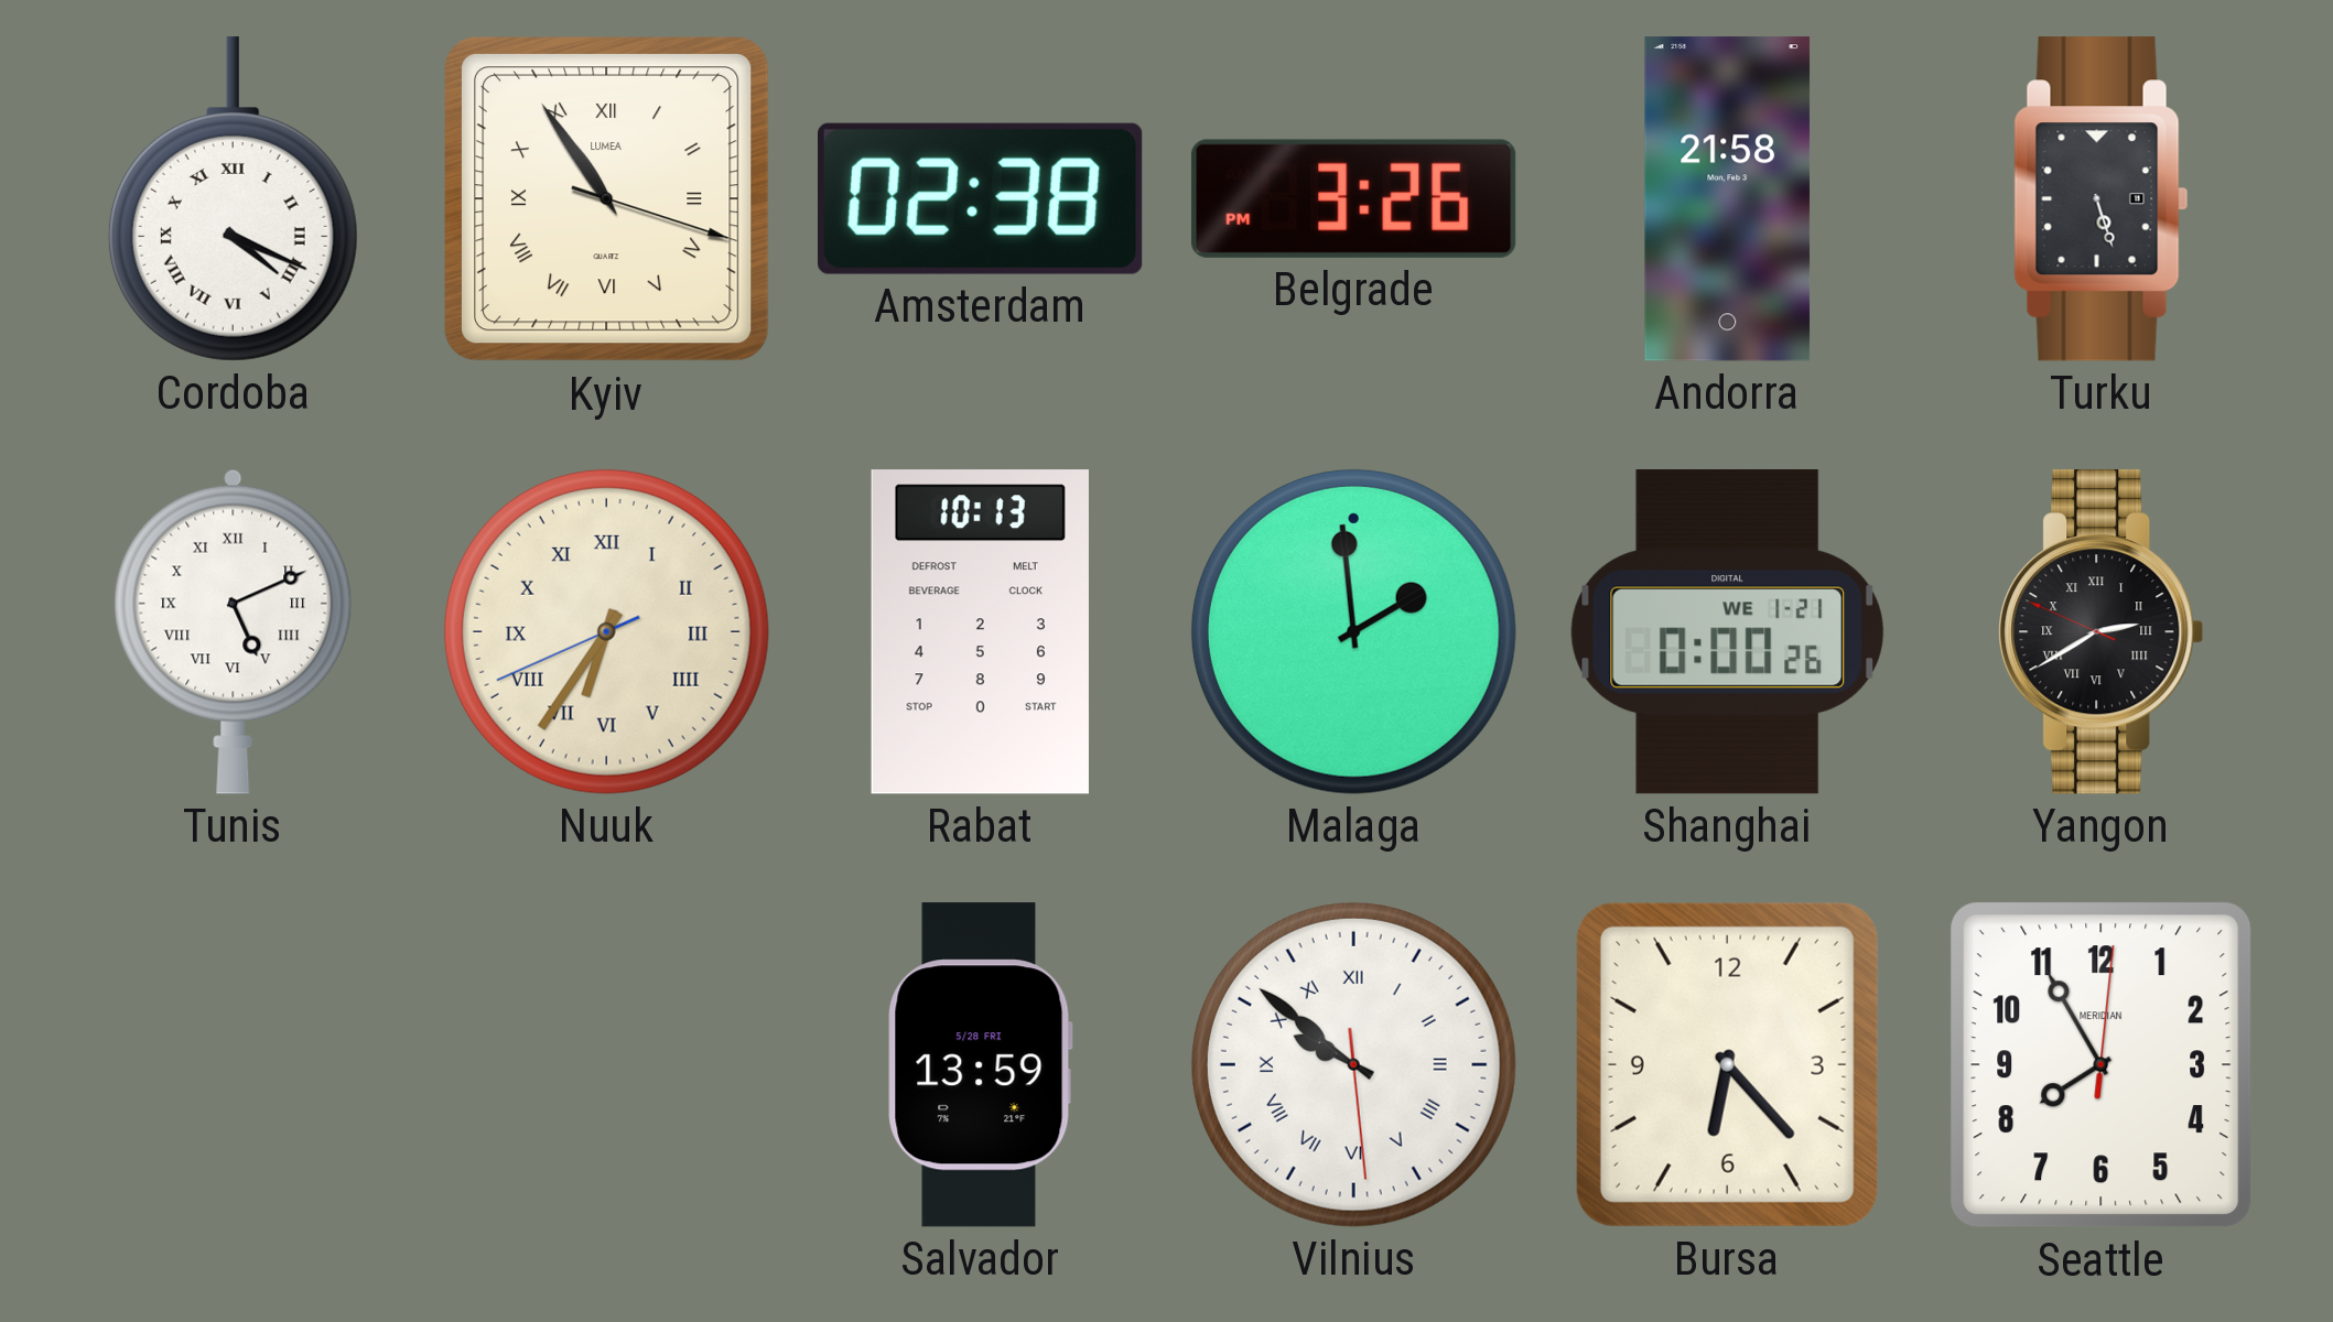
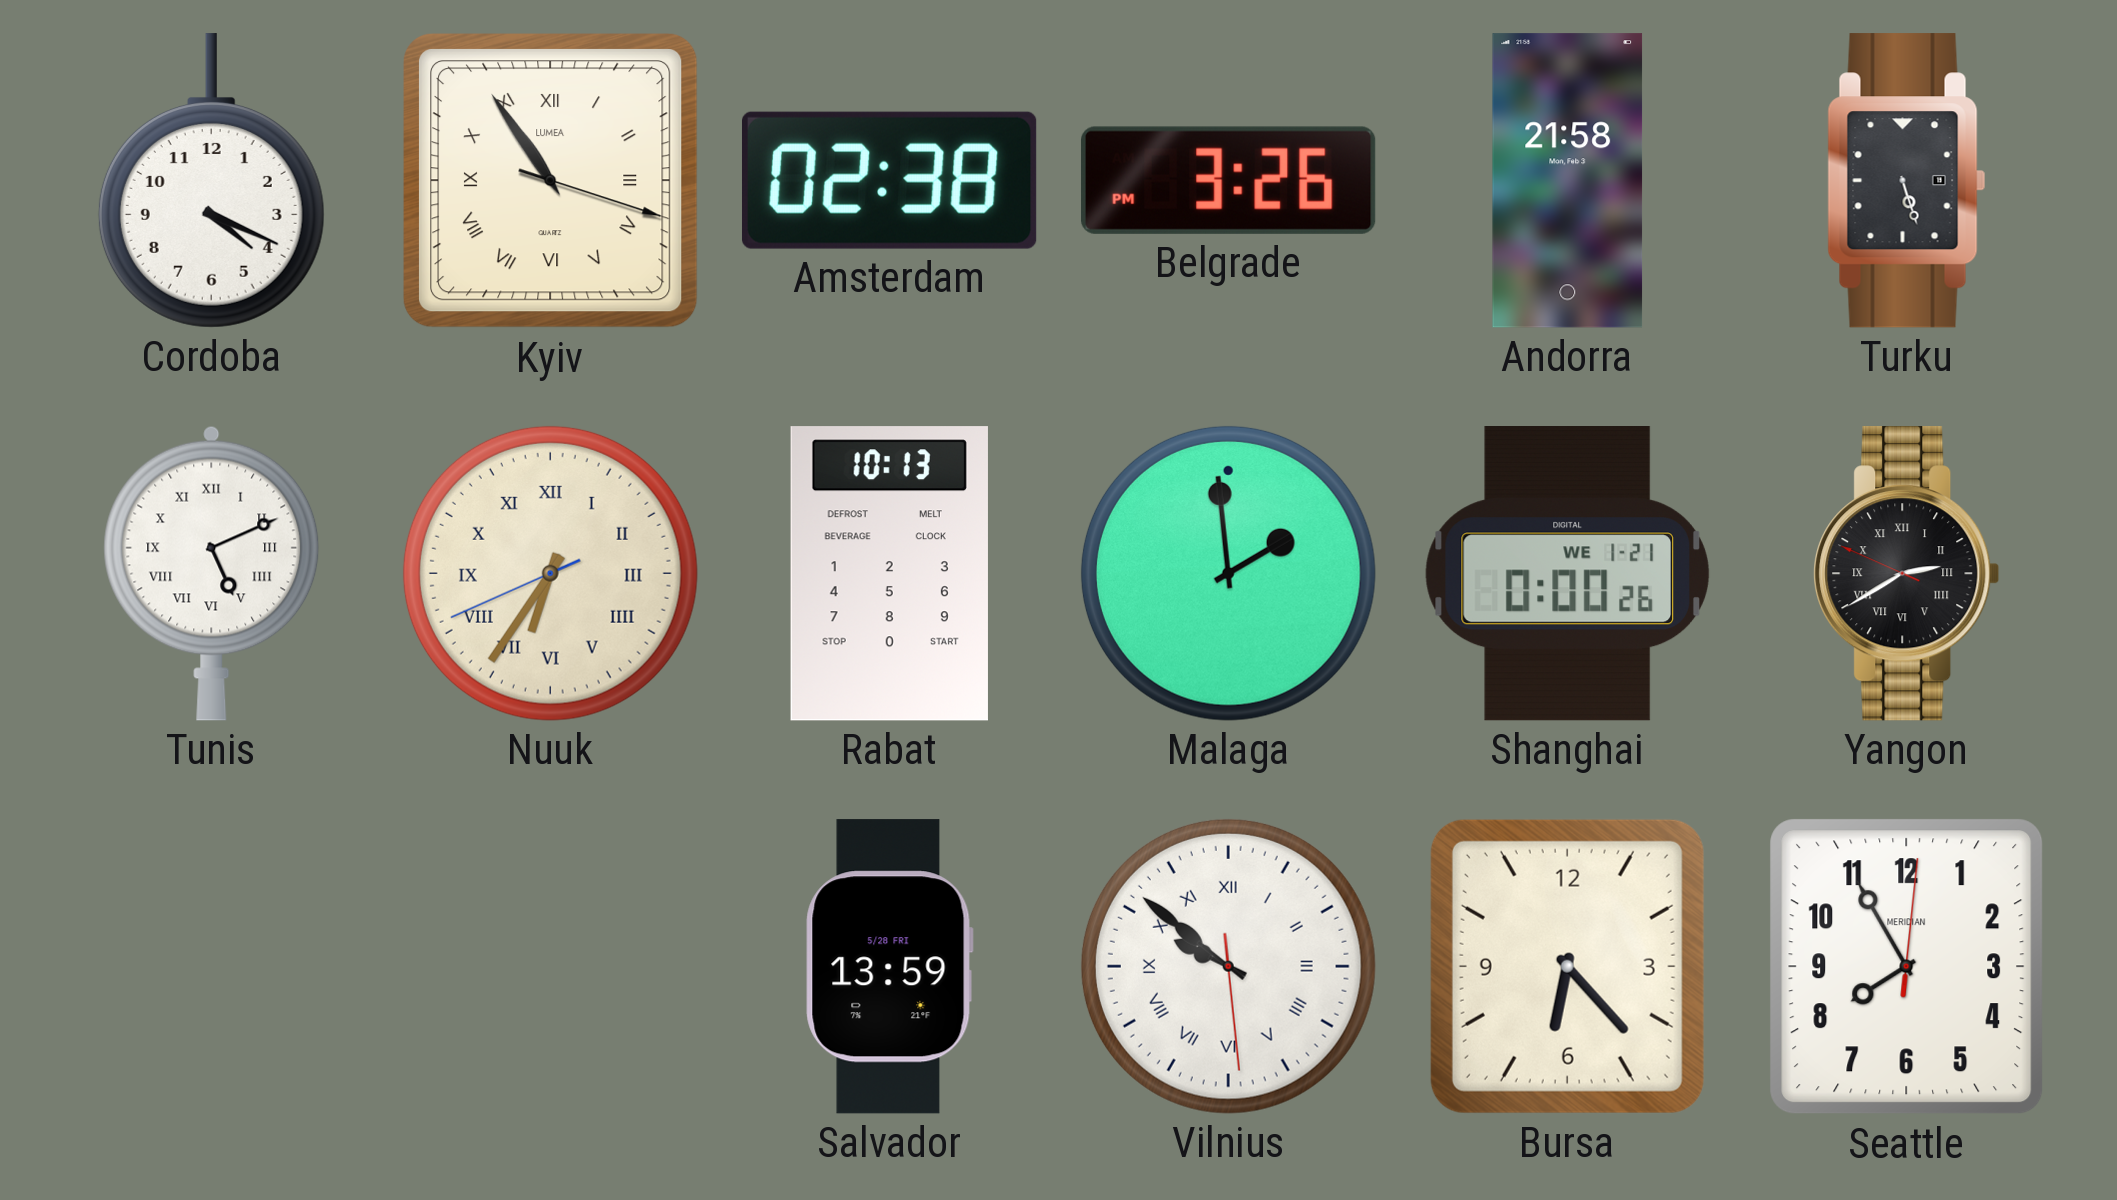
Cordoba numerals: Roman -> Arabic (211, 181)
